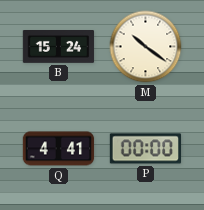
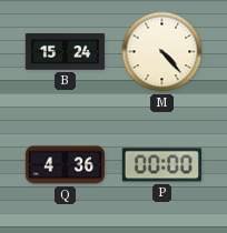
M: 10:21 -> 4:23 (162, 52)
Q: 4:41 -> 4:36 (66, 165)
